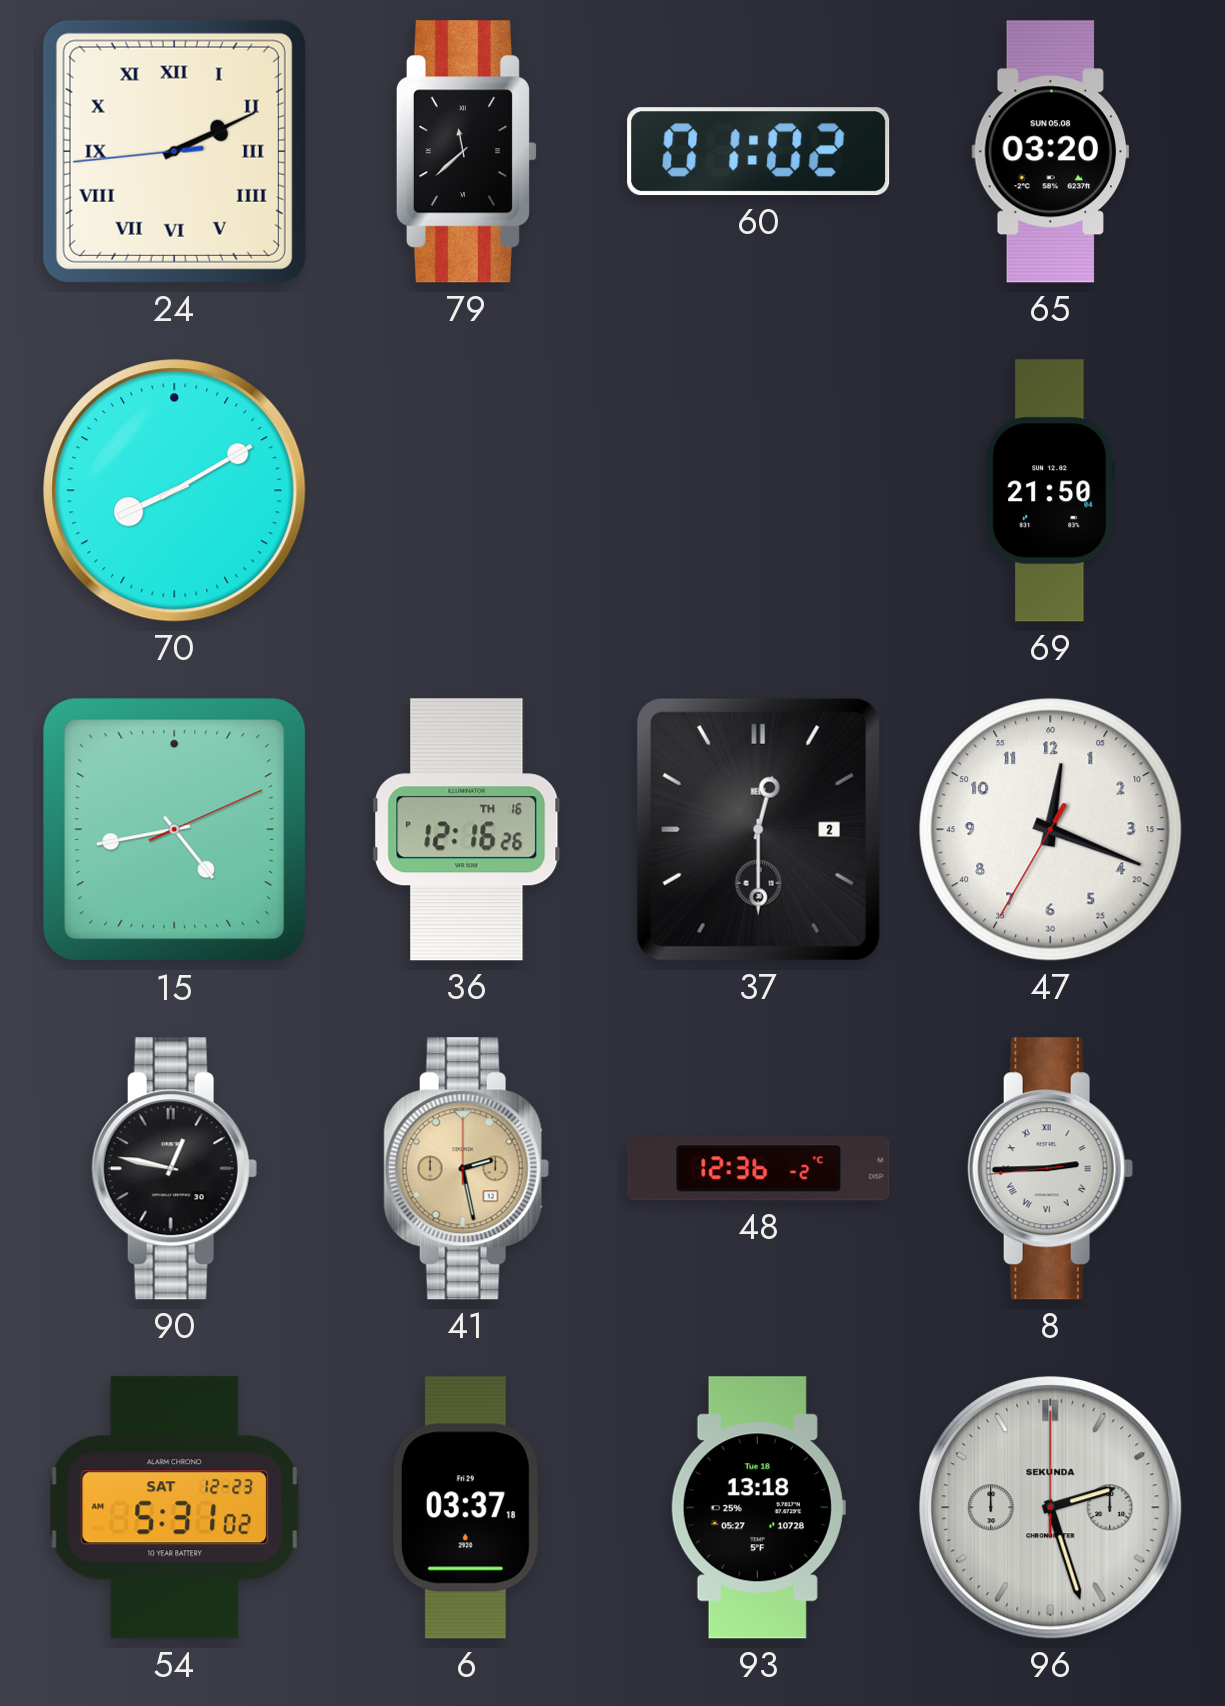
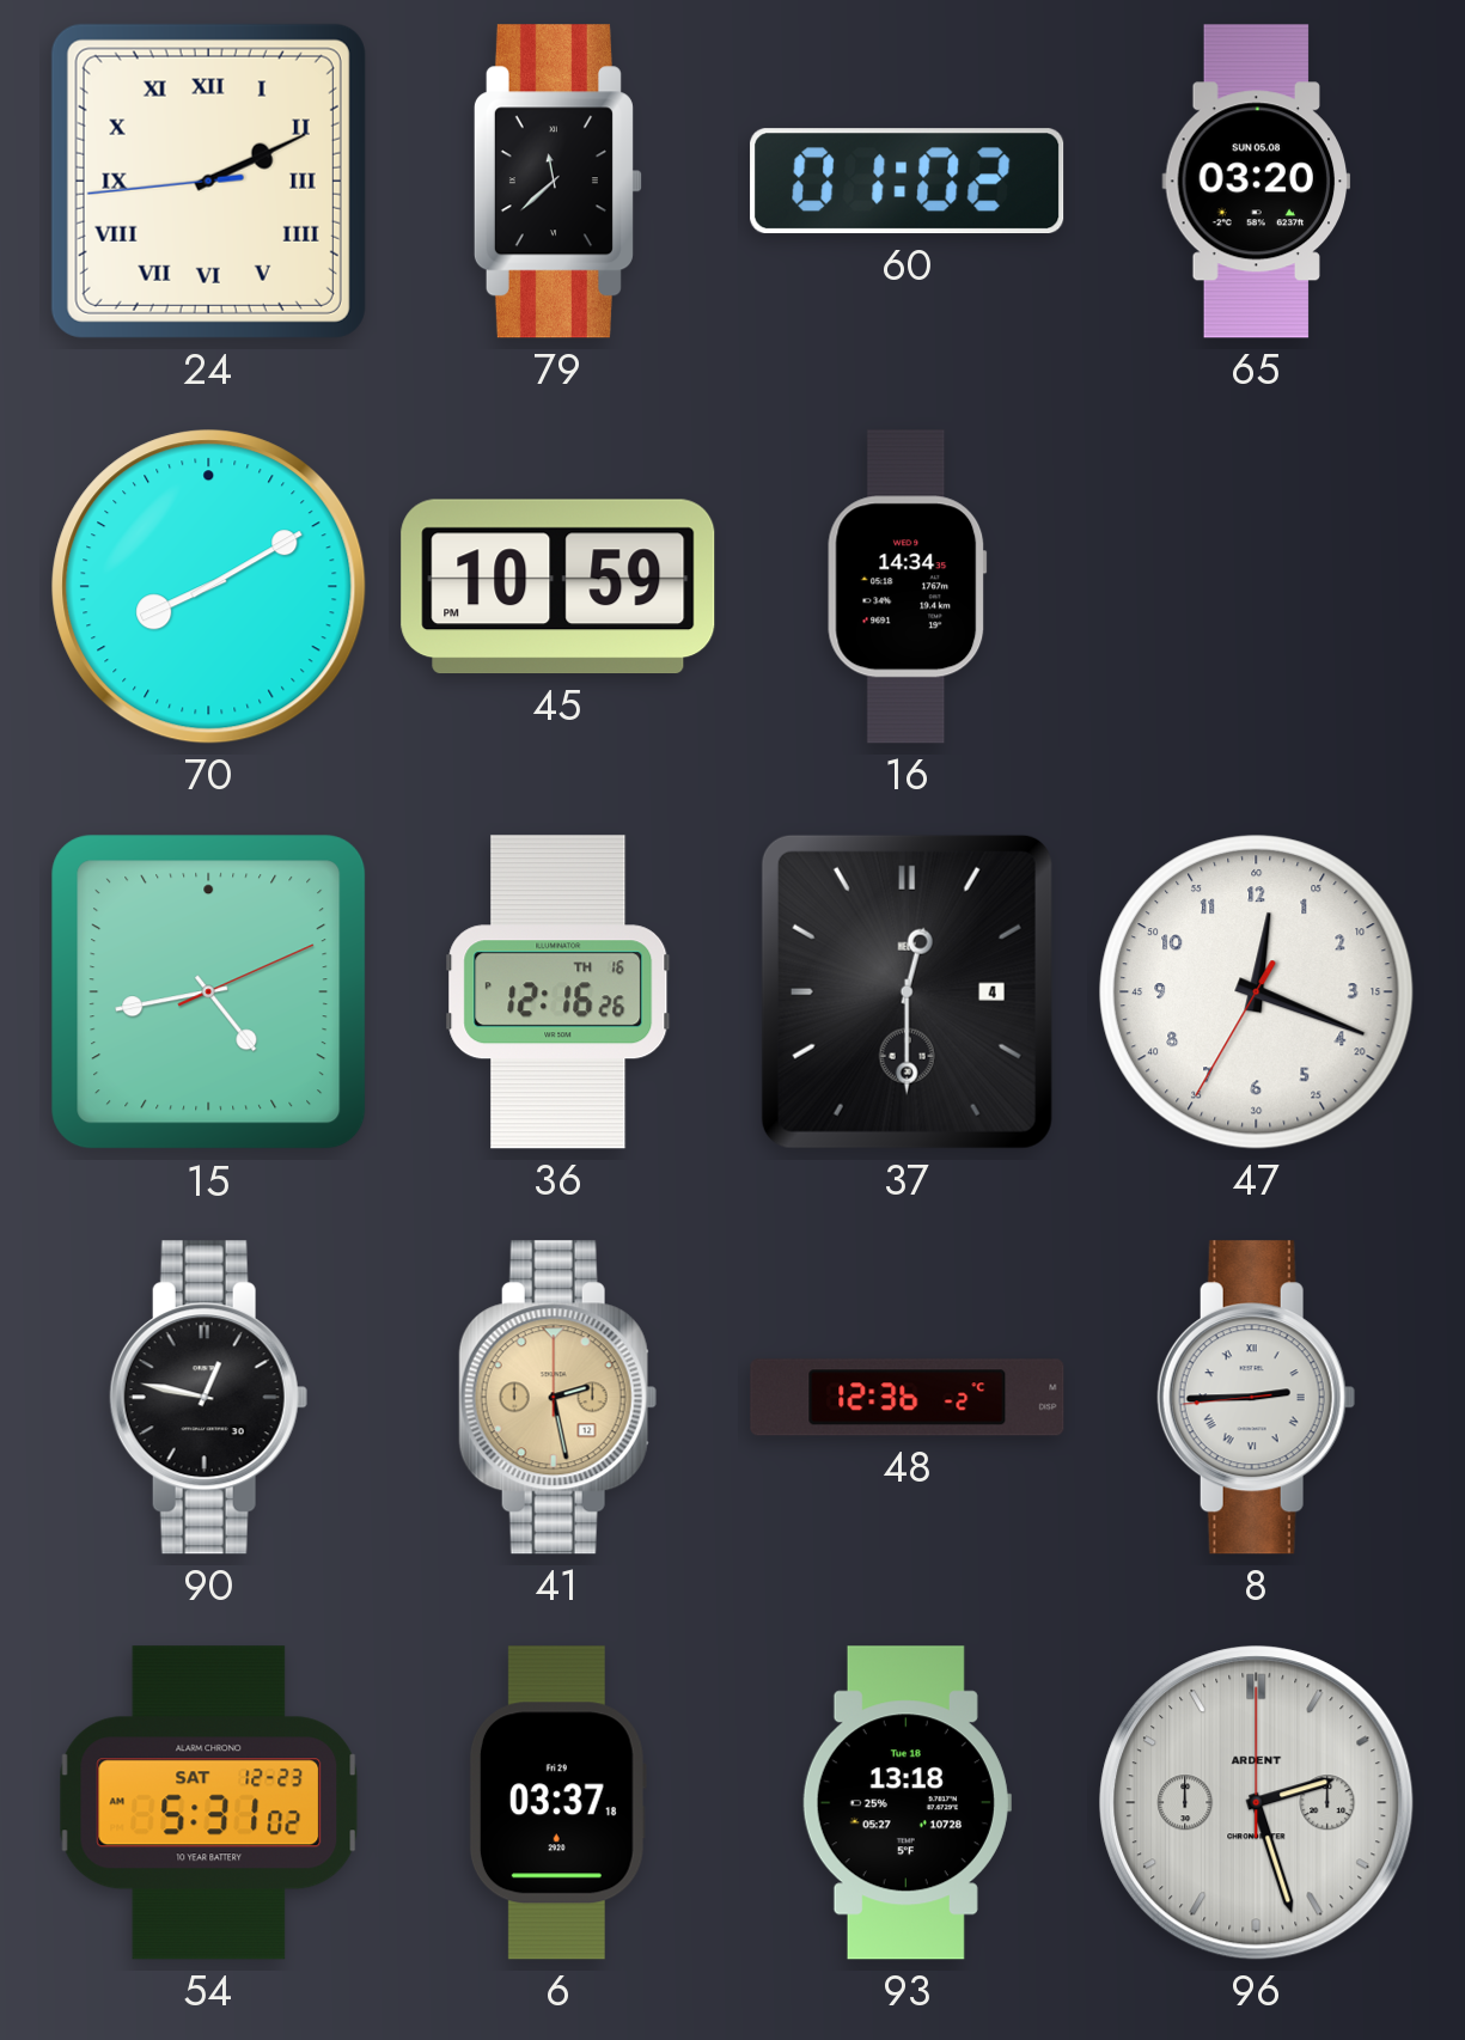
45: none -> 10:59 (558, 587)
16: none -> 14:34 (908, 587)
69: 21:50 -> none (1051, 491)
37 date: 2 -> 4 (907, 991)
96 brand: SEKUNDA -> ARDENT (1257, 1803)
